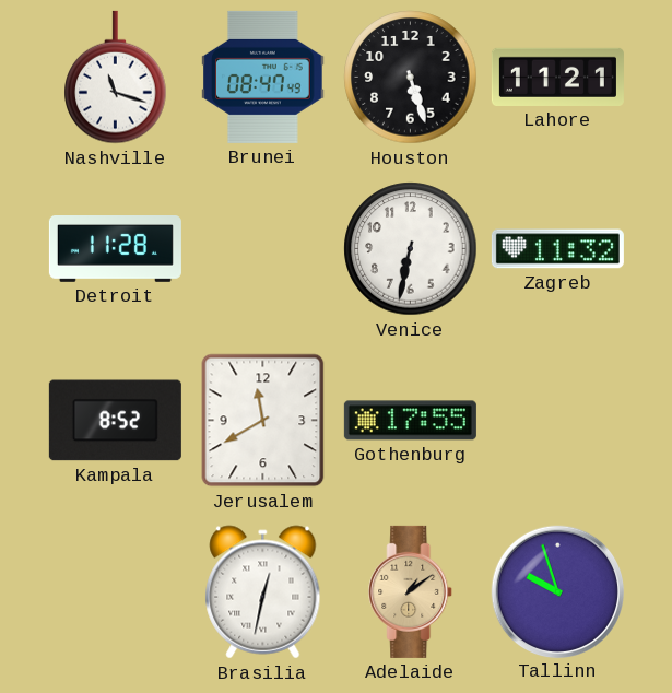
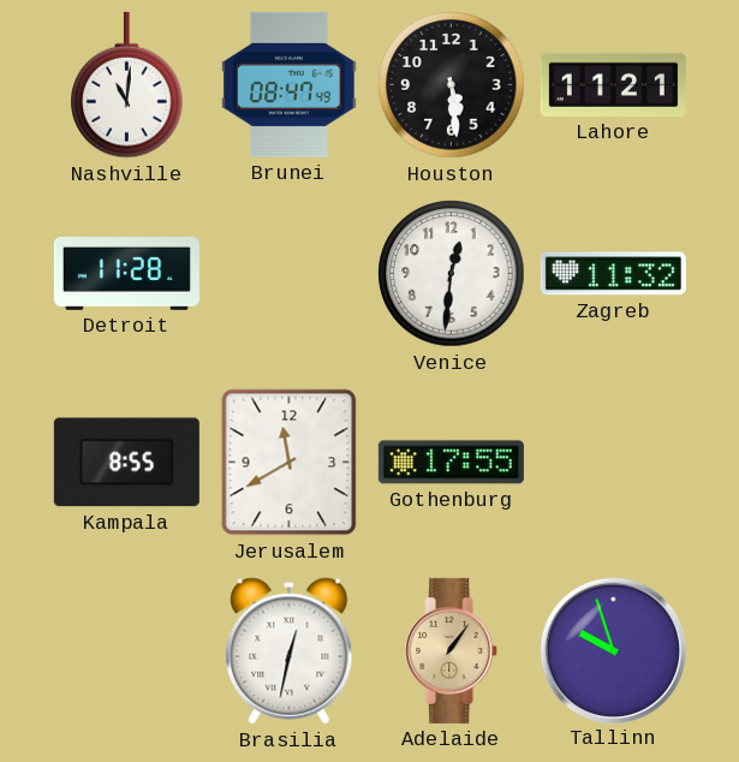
Nashville: 11:18 -> 11:01 (127, 85)
Houston: 5:27 -> 5:29 (452, 85)
Venice: 6:32 -> 12:31 (452, 274)
Kampala: 8:52 -> 8:55 (126, 463)
Adelaide: 1:09 -> 1:06 (452, 650)
